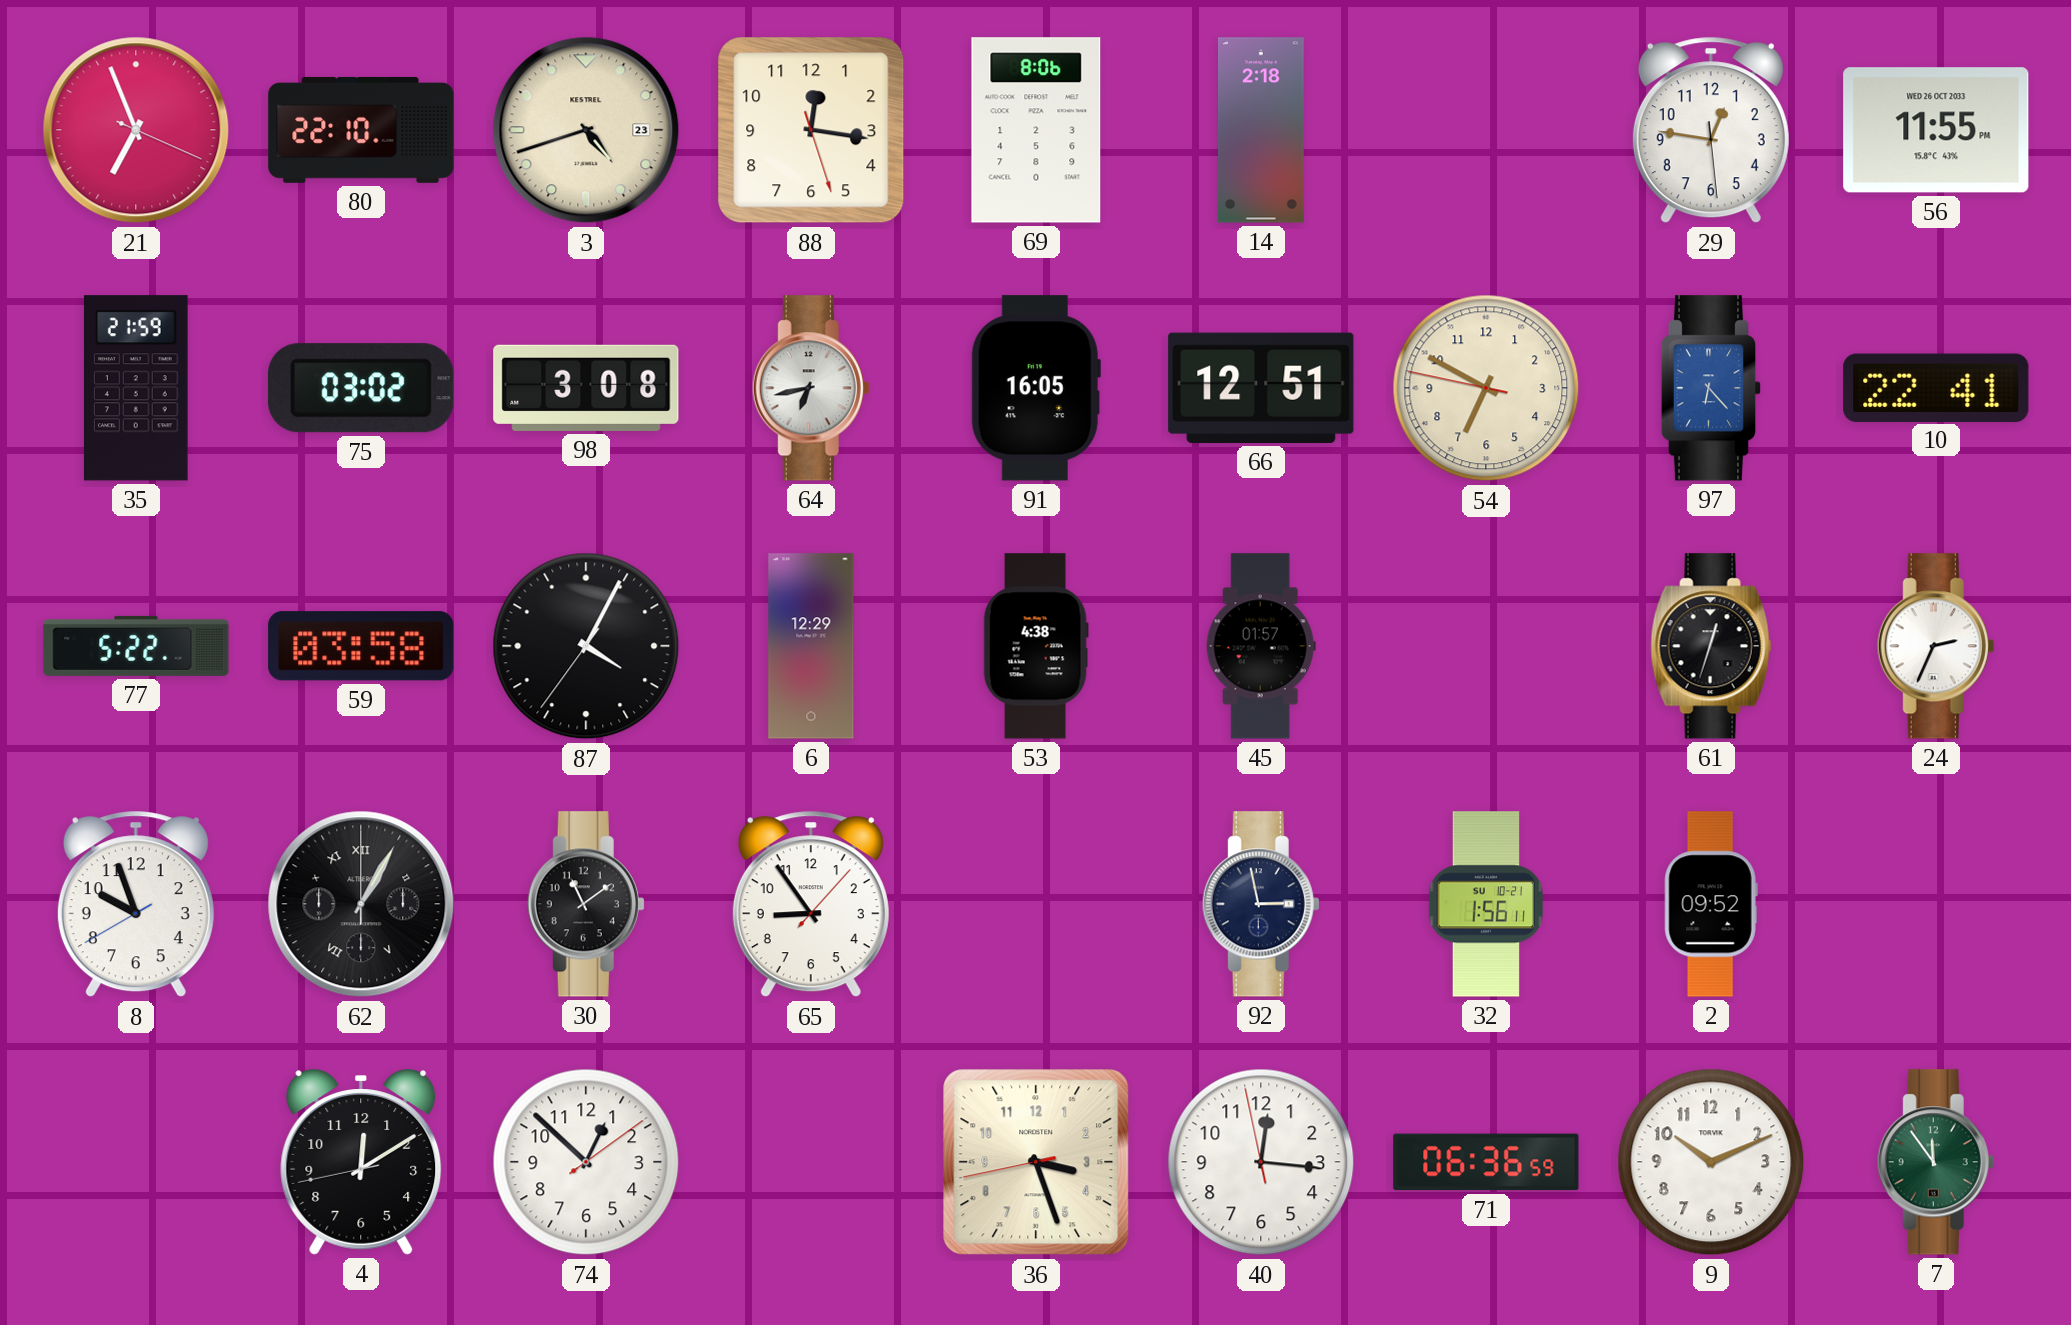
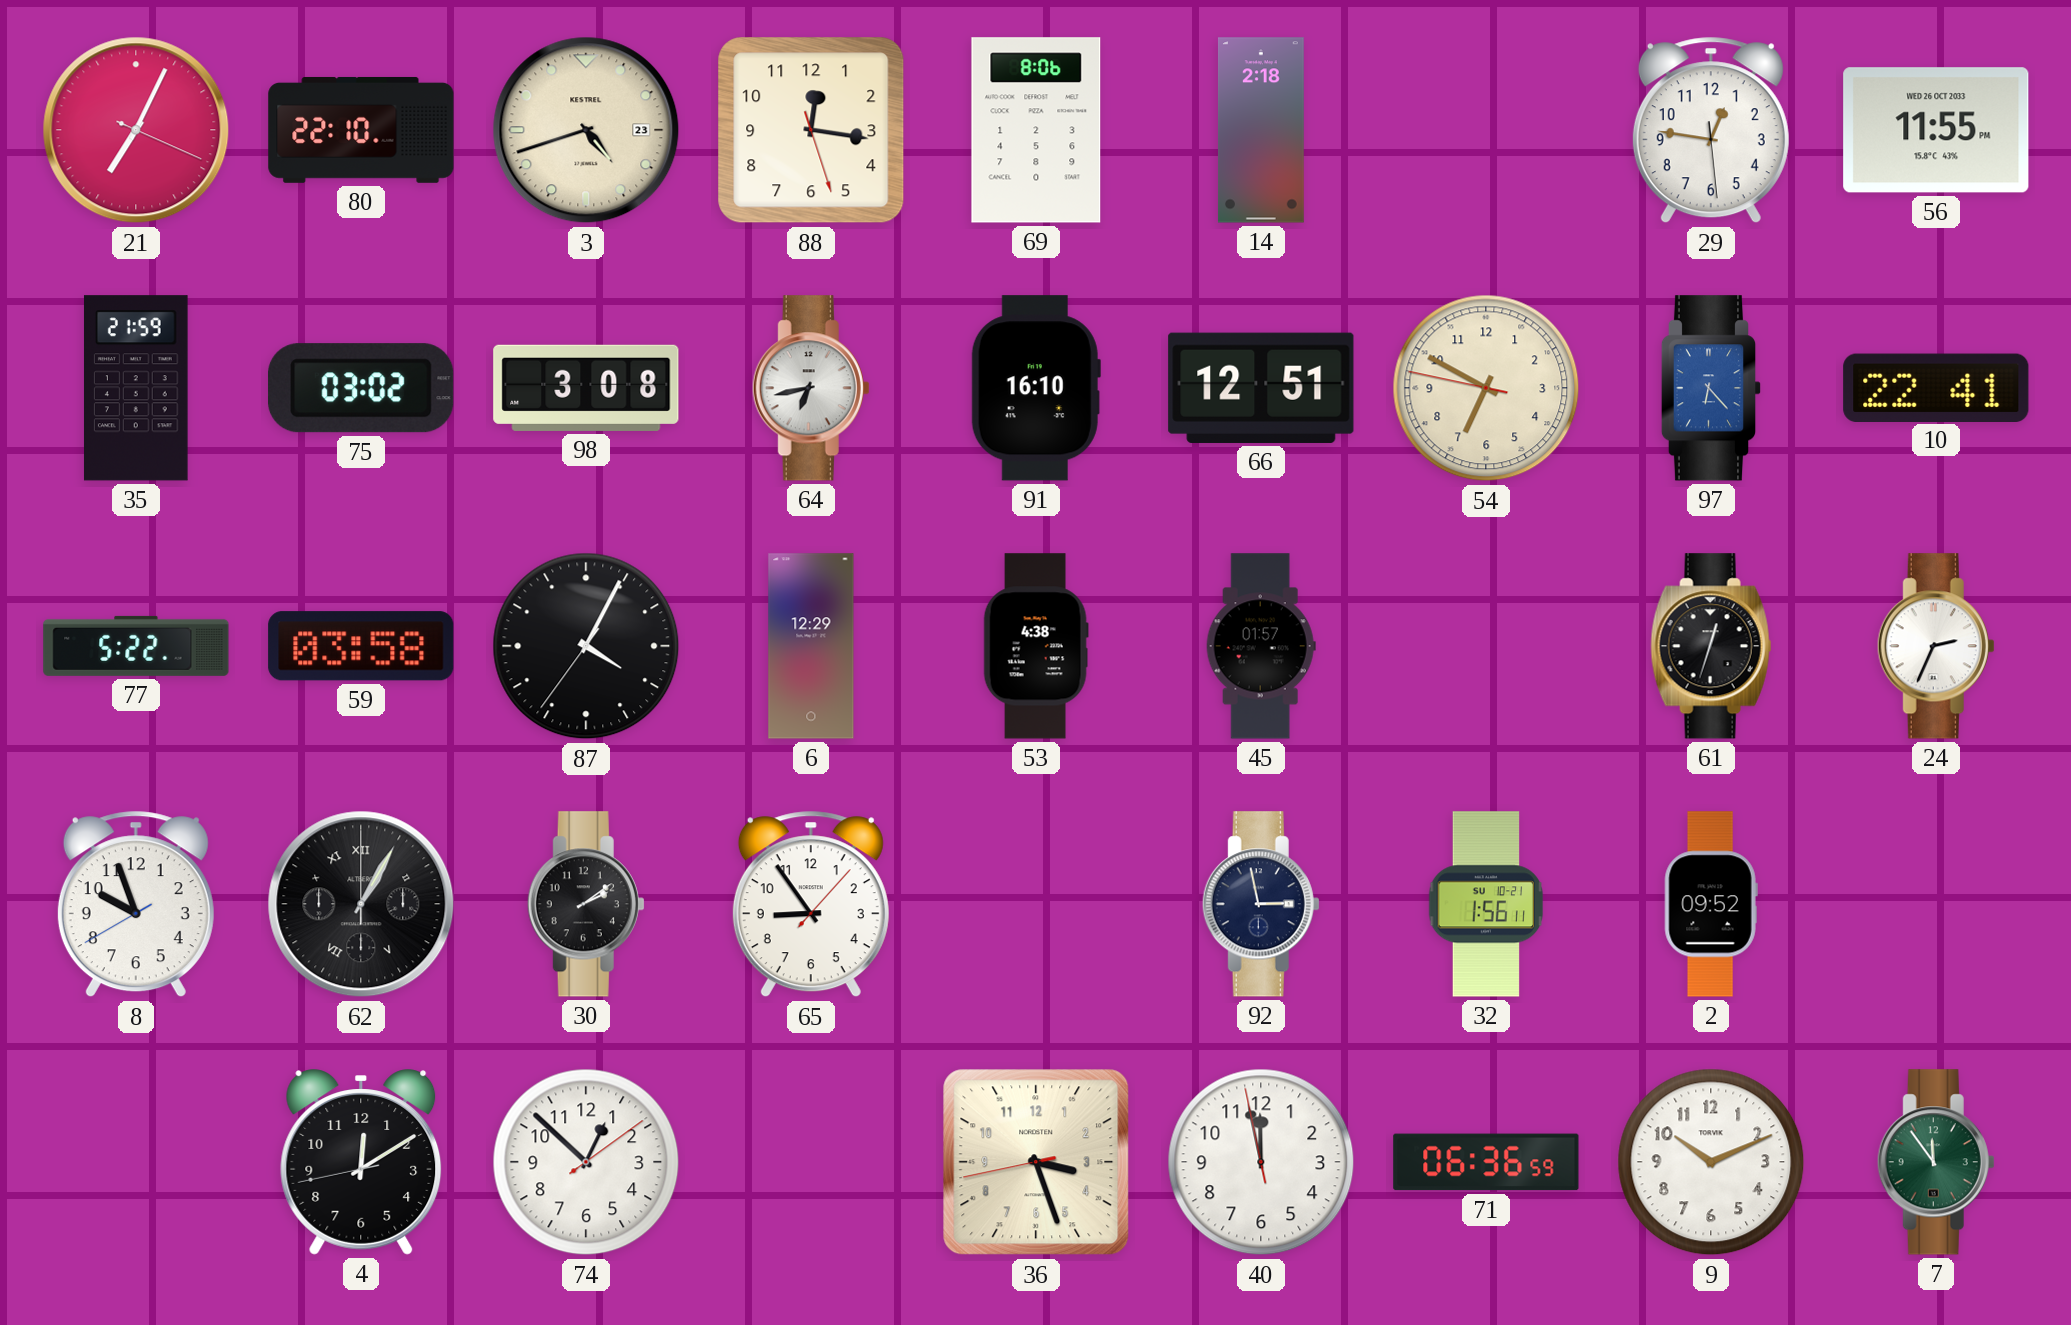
21: 6:56 -> 7:04 (136, 130)
91: 16:05 -> 16:10 (1036, 388)
30: 11:09 -> 2:09 (586, 904)
40: 12:15 -> 11:57 (1261, 1162)
